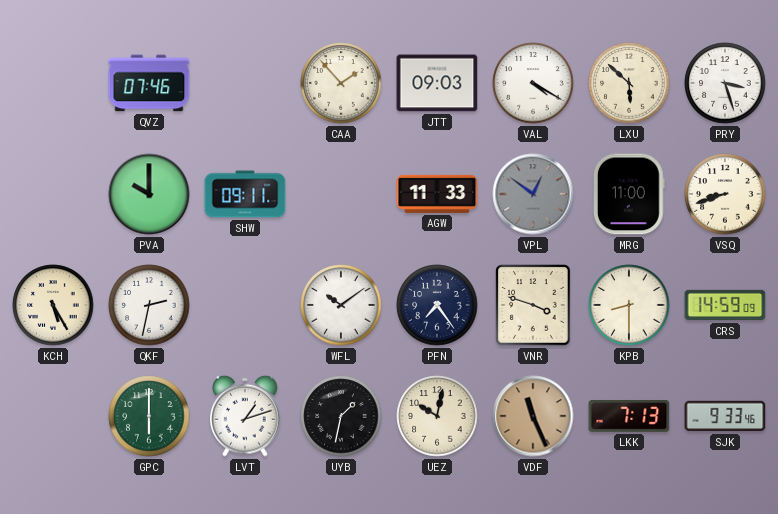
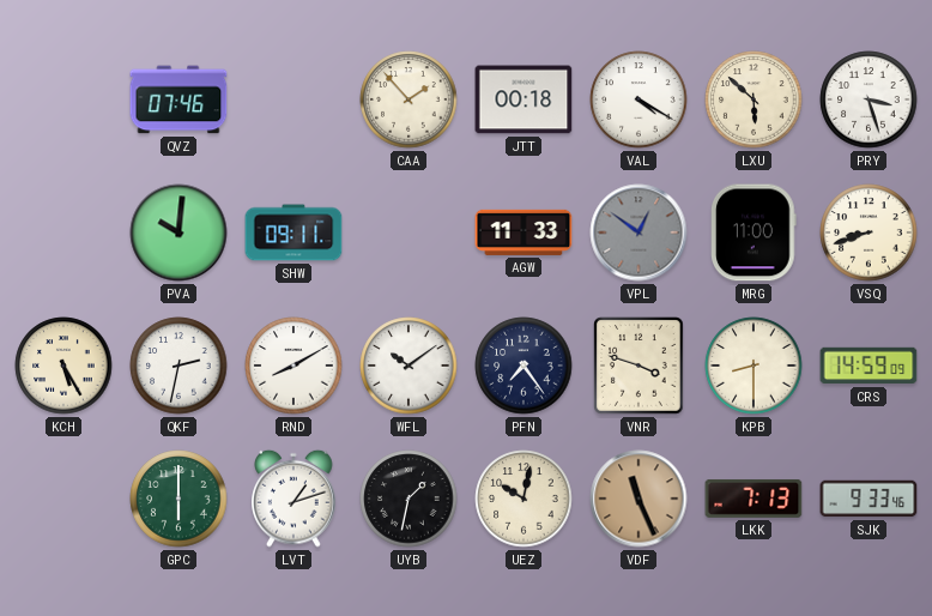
JTT: 09:03 -> 00:18 (524, 99)
PVA: 10:00 -> 10:01 (178, 232)
RND: none -> 8:10 (293, 366)
